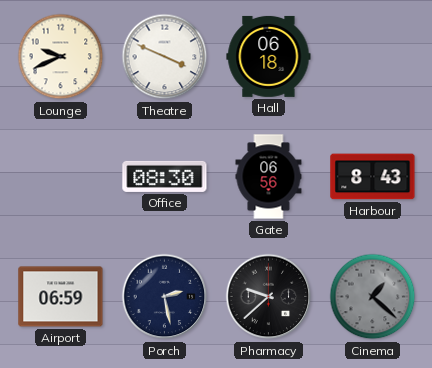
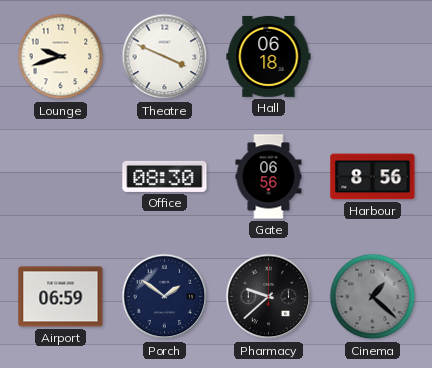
Lounge: 9:41 -> 9:42 (61, 57)
Harbour: 8:43 -> 8:56 (373, 177)
Porch: 2:28 -> 1:51 (165, 297)
